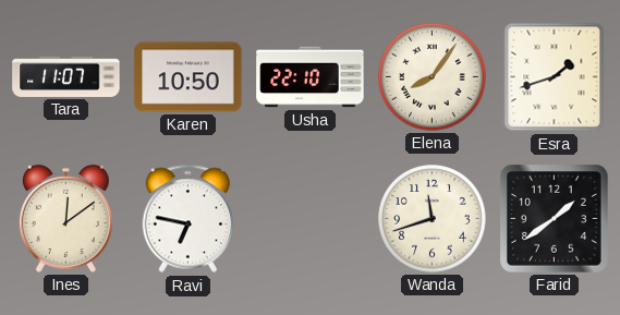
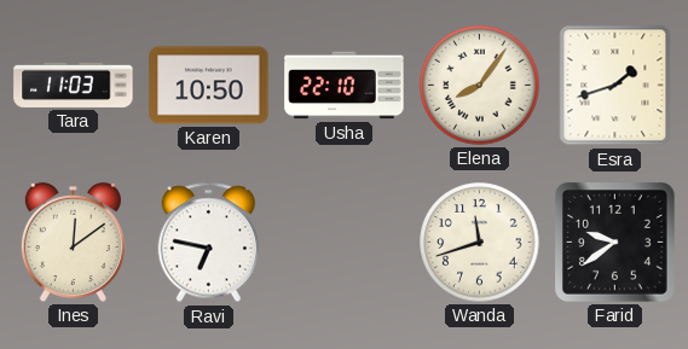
Tara: 11:07 -> 11:03 (74, 85)
Farid: 1:39 -> 9:39 (615, 243)
